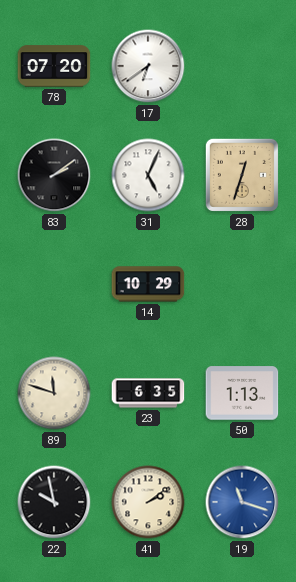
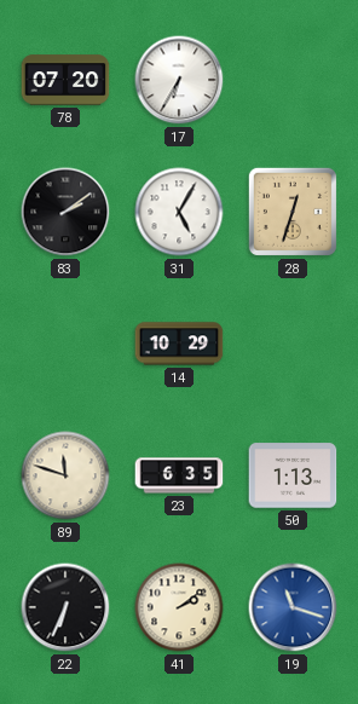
17: 6:39 -> 6:35 (179, 80)
31: 5:04 -> 5:05 (179, 212)
22: 9:58 -> 6:34 (65, 607)
